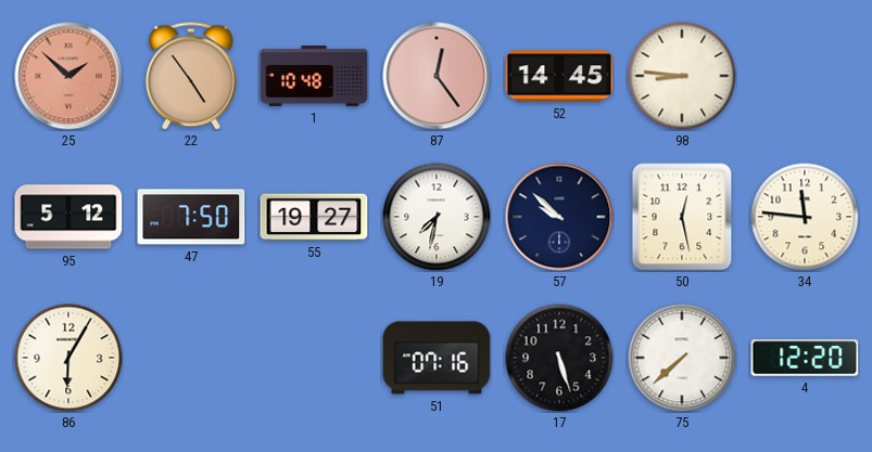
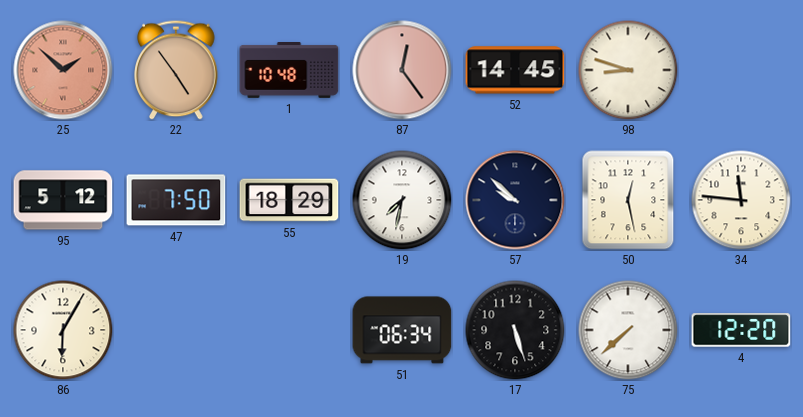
98: 8:46 -> 8:48 (628, 70)
55: 19:27 -> 18:29 (289, 200)
51: 07:16 -> 06:34 (402, 330)
